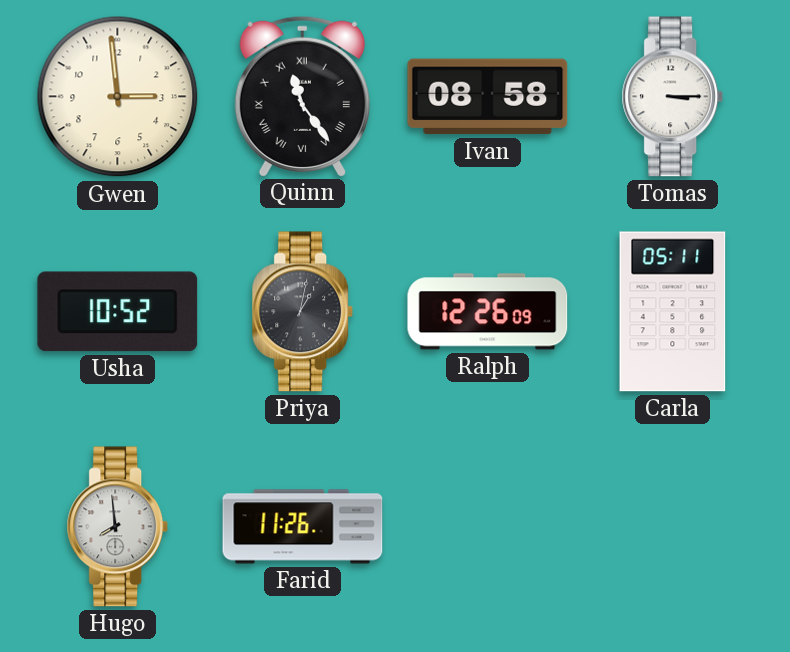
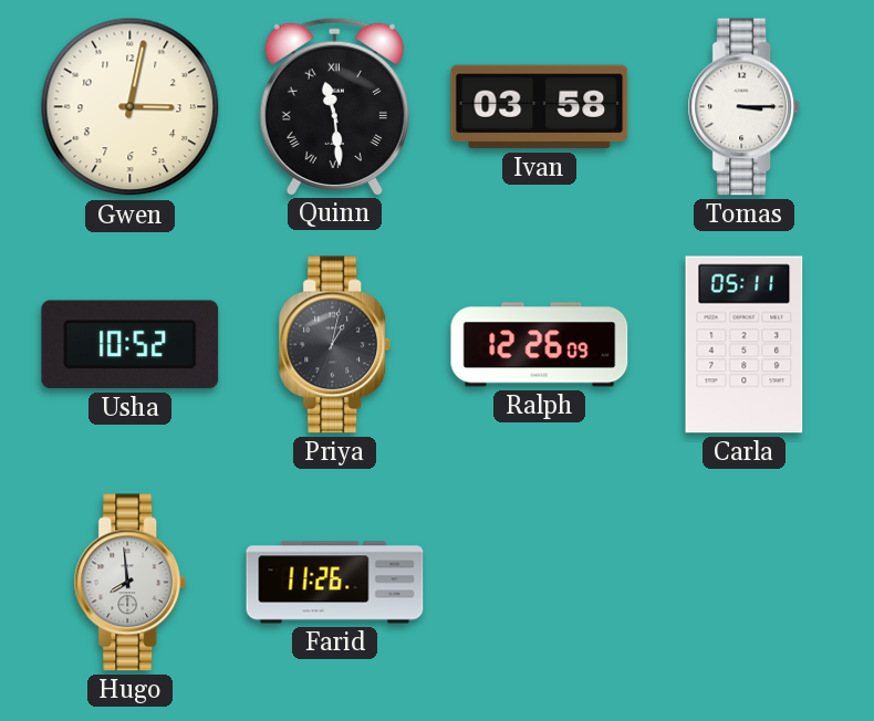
Gwen: 2:59 -> 3:02 (131, 107)
Quinn: 11:24 -> 11:29 (334, 106)
Ivan: 08:58 -> 03:58 (540, 107)
